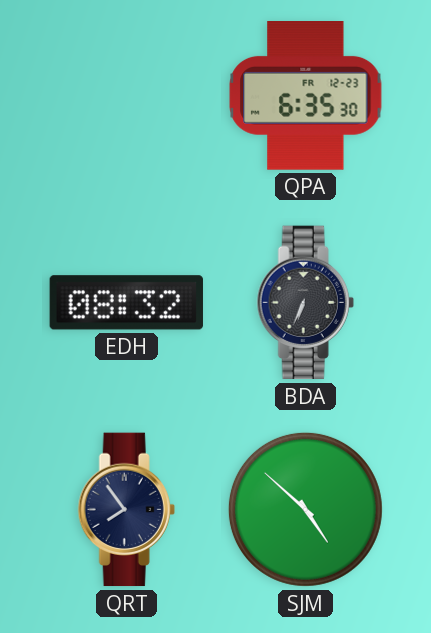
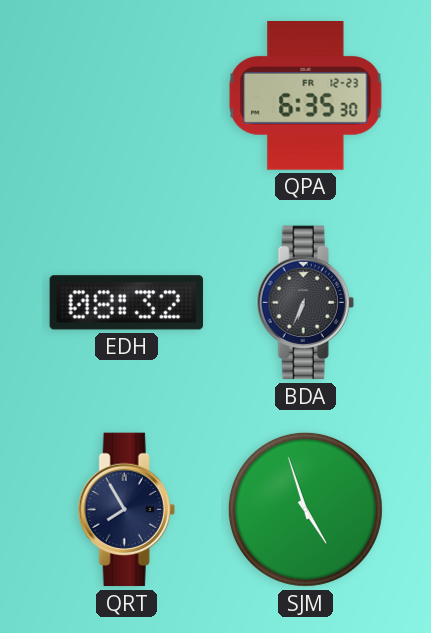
QRT: 7:54 -> 7:55 (126, 510)
SJM: 4:52 -> 4:57 (305, 509)
